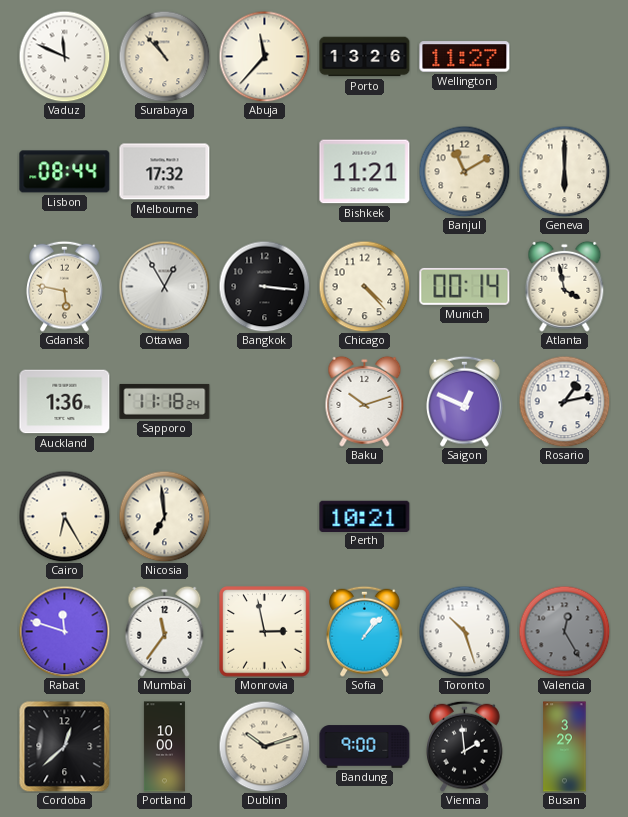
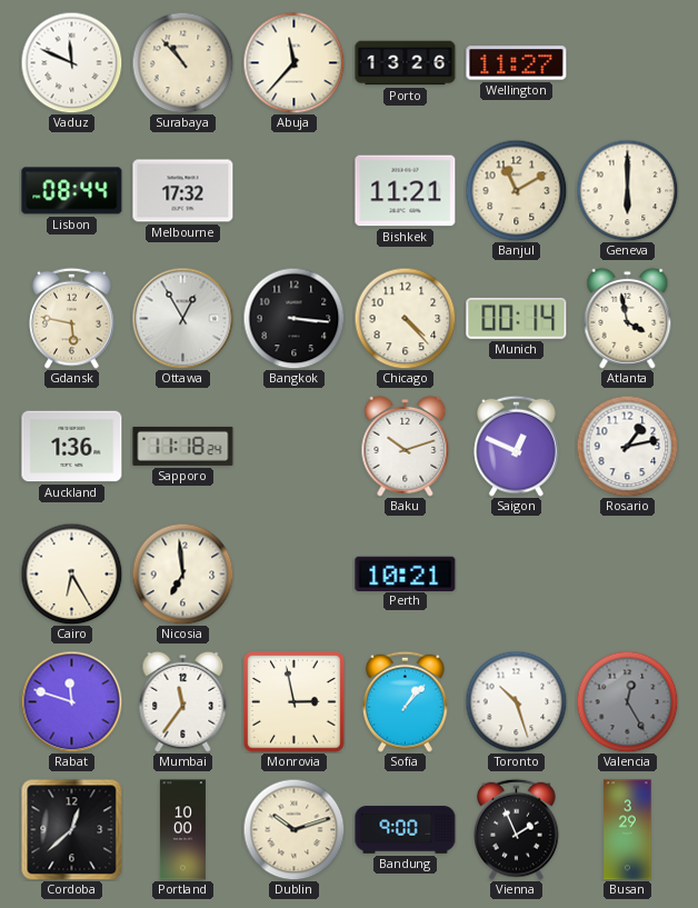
Vienna: 1:59 -> 1:56 (517, 829)
